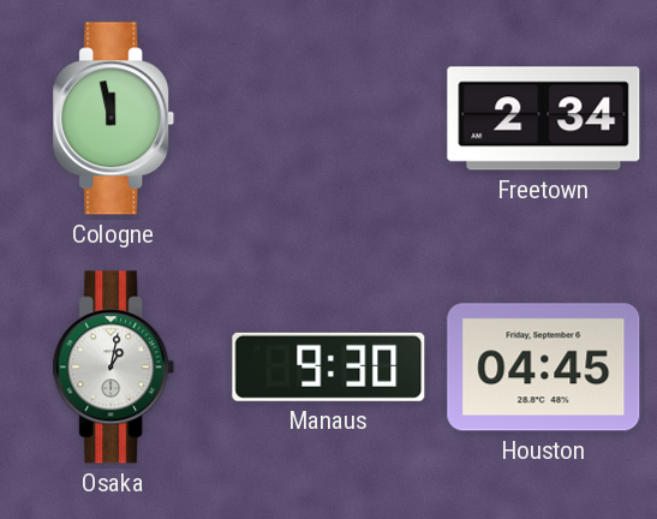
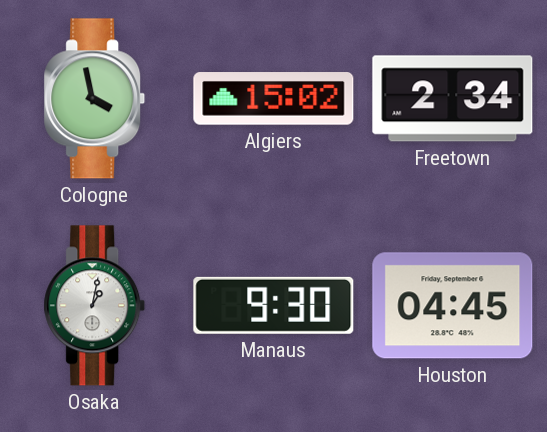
Cologne: 11:58 -> 3:58 (95, 99)
Algiers: none -> 15:02 (274, 99)
